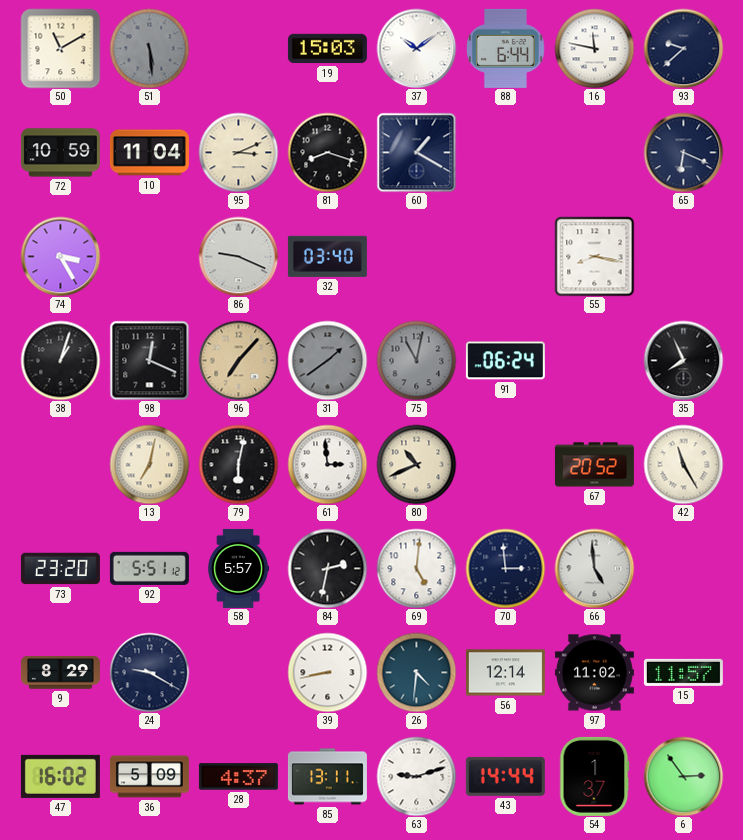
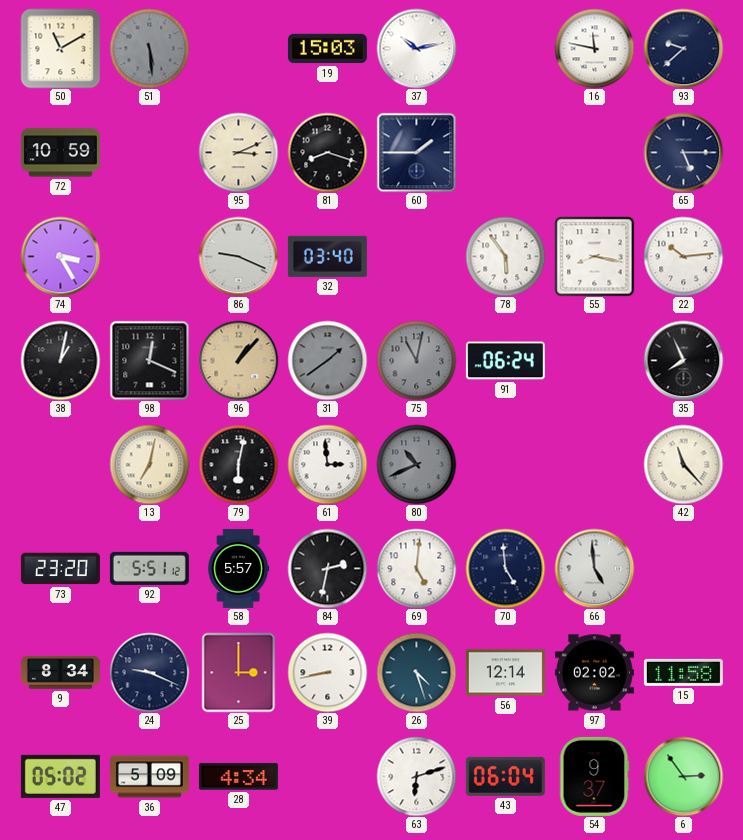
37: 10:09 -> 10:13 (416, 48)
88: 6:44 -> none (506, 48)
10: 11:04 -> none (149, 153)
60: 1:20 -> 1:45 (416, 152)
65: 6:19 -> 5:15 (683, 152)
78: none -> 5:54 (505, 256)
22: none -> 10:14 (683, 256)
38: 1:03 -> 1:02 (60, 360)
96: 7:07 -> 1:07 (238, 360)
80 dial: cream -> grey (416, 464)
67: 20:52 -> none (594, 465)
42: 11:25 -> 11:23 (683, 464)
70: 2:59 -> 4:59 (505, 568)
9: 8:29 -> 8:34 (60, 673)
24: 9:20 -> 9:19 (149, 672)
25: none -> 3:00 (239, 672)
26: 4:31 -> 4:27 (416, 672)
97: 11:02 -> 02:02 (594, 673)
15: 11:57 -> 11:58 (683, 672)
47: 16:02 -> 05:02 (60, 776)
28: 4:37 -> 4:34 (238, 777)
85: 13:11 -> none (327, 777)
63: 9:12 -> 6:12 (416, 776)
43: 14:44 -> 06:04 (505, 776)
54: 1:37 -> 9:37 (594, 776)
